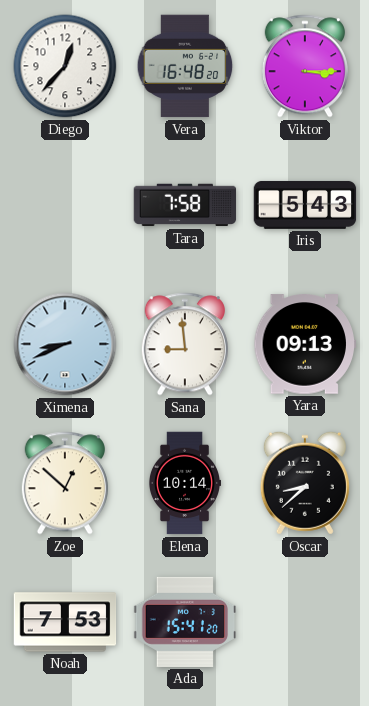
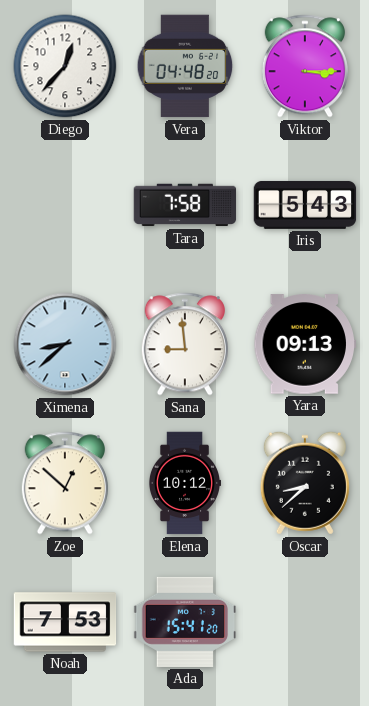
Vera: 16:48 -> 04:48 (185, 66)
Ximena: 8:41 -> 8:38 (65, 344)
Elena: 10:14 -> 10:12 (184, 483)
